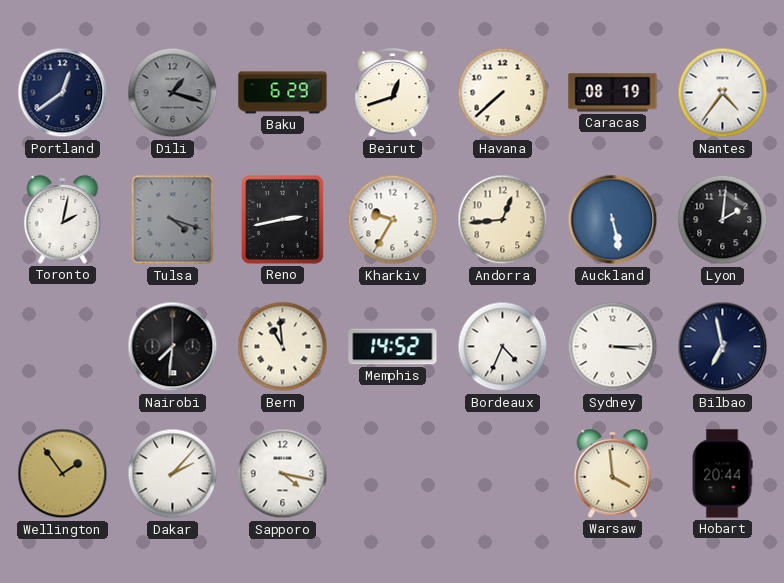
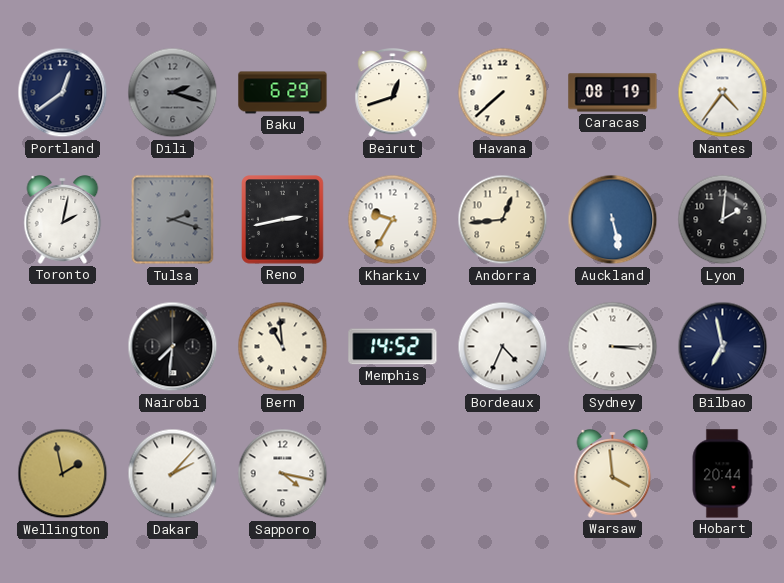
Dili: 1:18 -> 2:18 (173, 93)
Tulsa: 4:18 -> 2:18 (173, 220)
Wellington: 1:54 -> 1:58 (63, 474)
